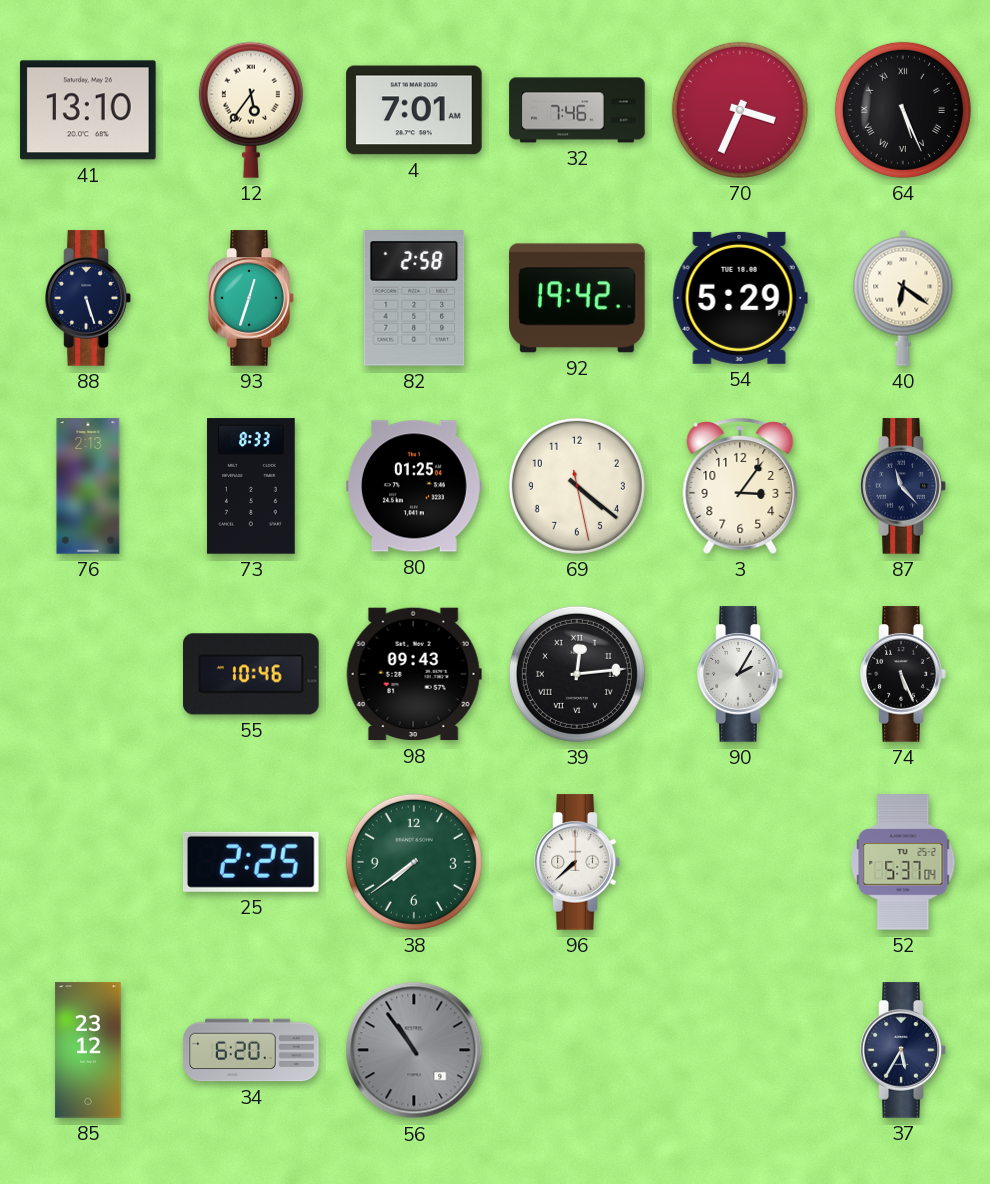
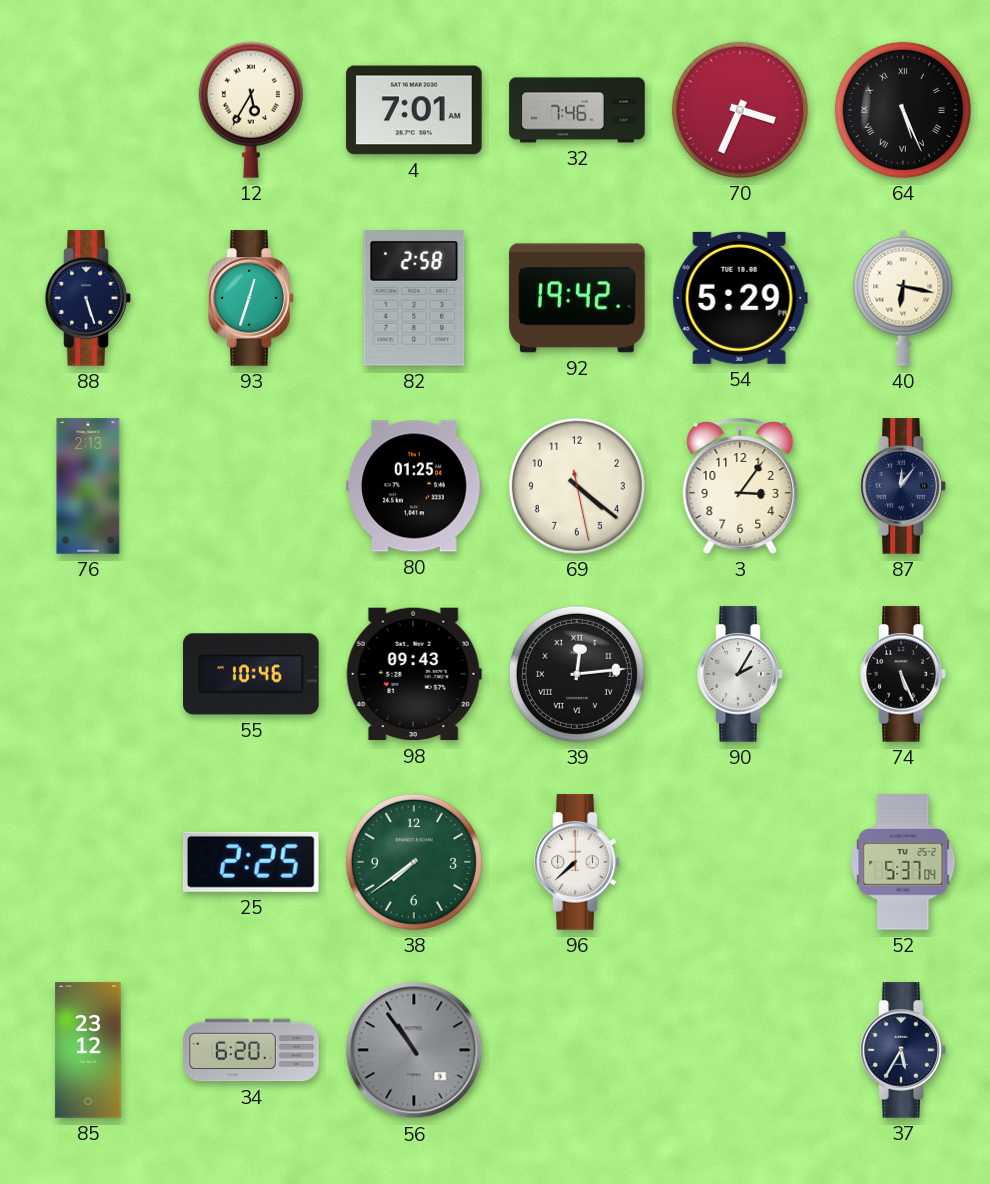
41: 13:10 -> none (88, 110)
12: 5:36 -> 5:35 (251, 110)
40: 6:21 -> 6:17 (903, 298)
73: 8:33 -> none (251, 486)
87: 11:23 -> 12:06 (903, 486)
